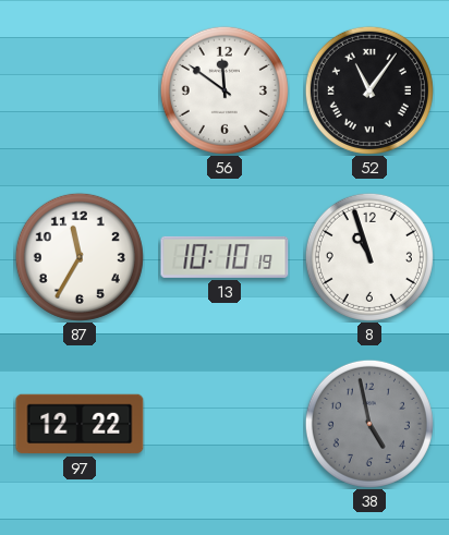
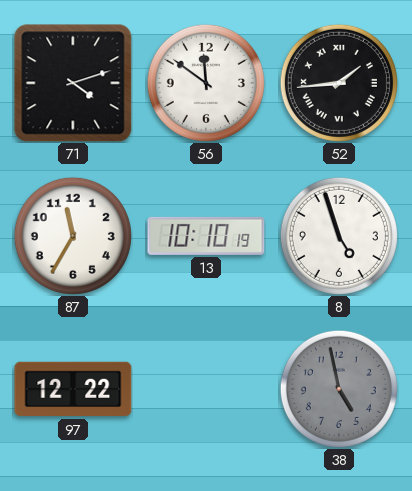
71: none -> 4:12 (73, 83)
52: 11:06 -> 1:44 (339, 83)
8: 10:57 -> 4:57 (339, 236)
